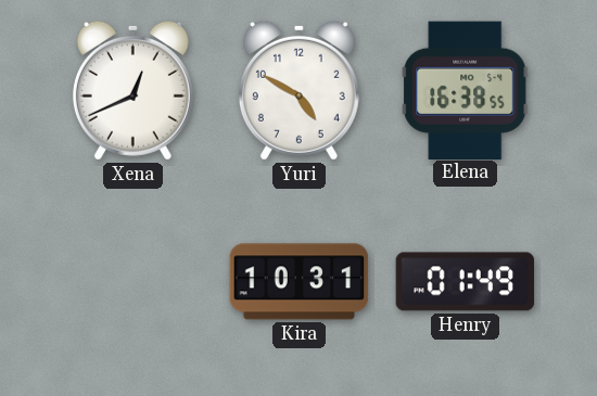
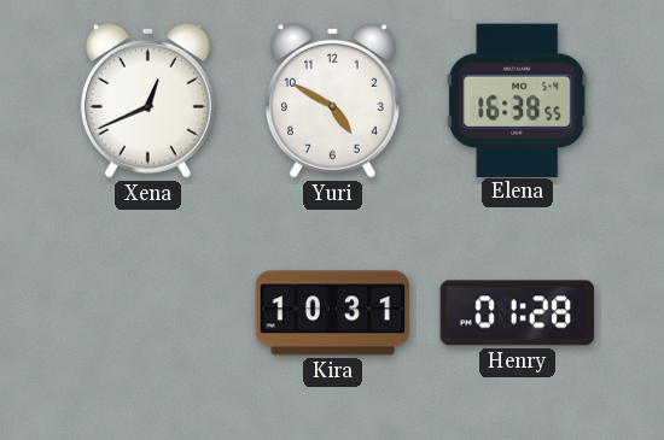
Henry: 01:49 -> 01:28 (518, 313)
